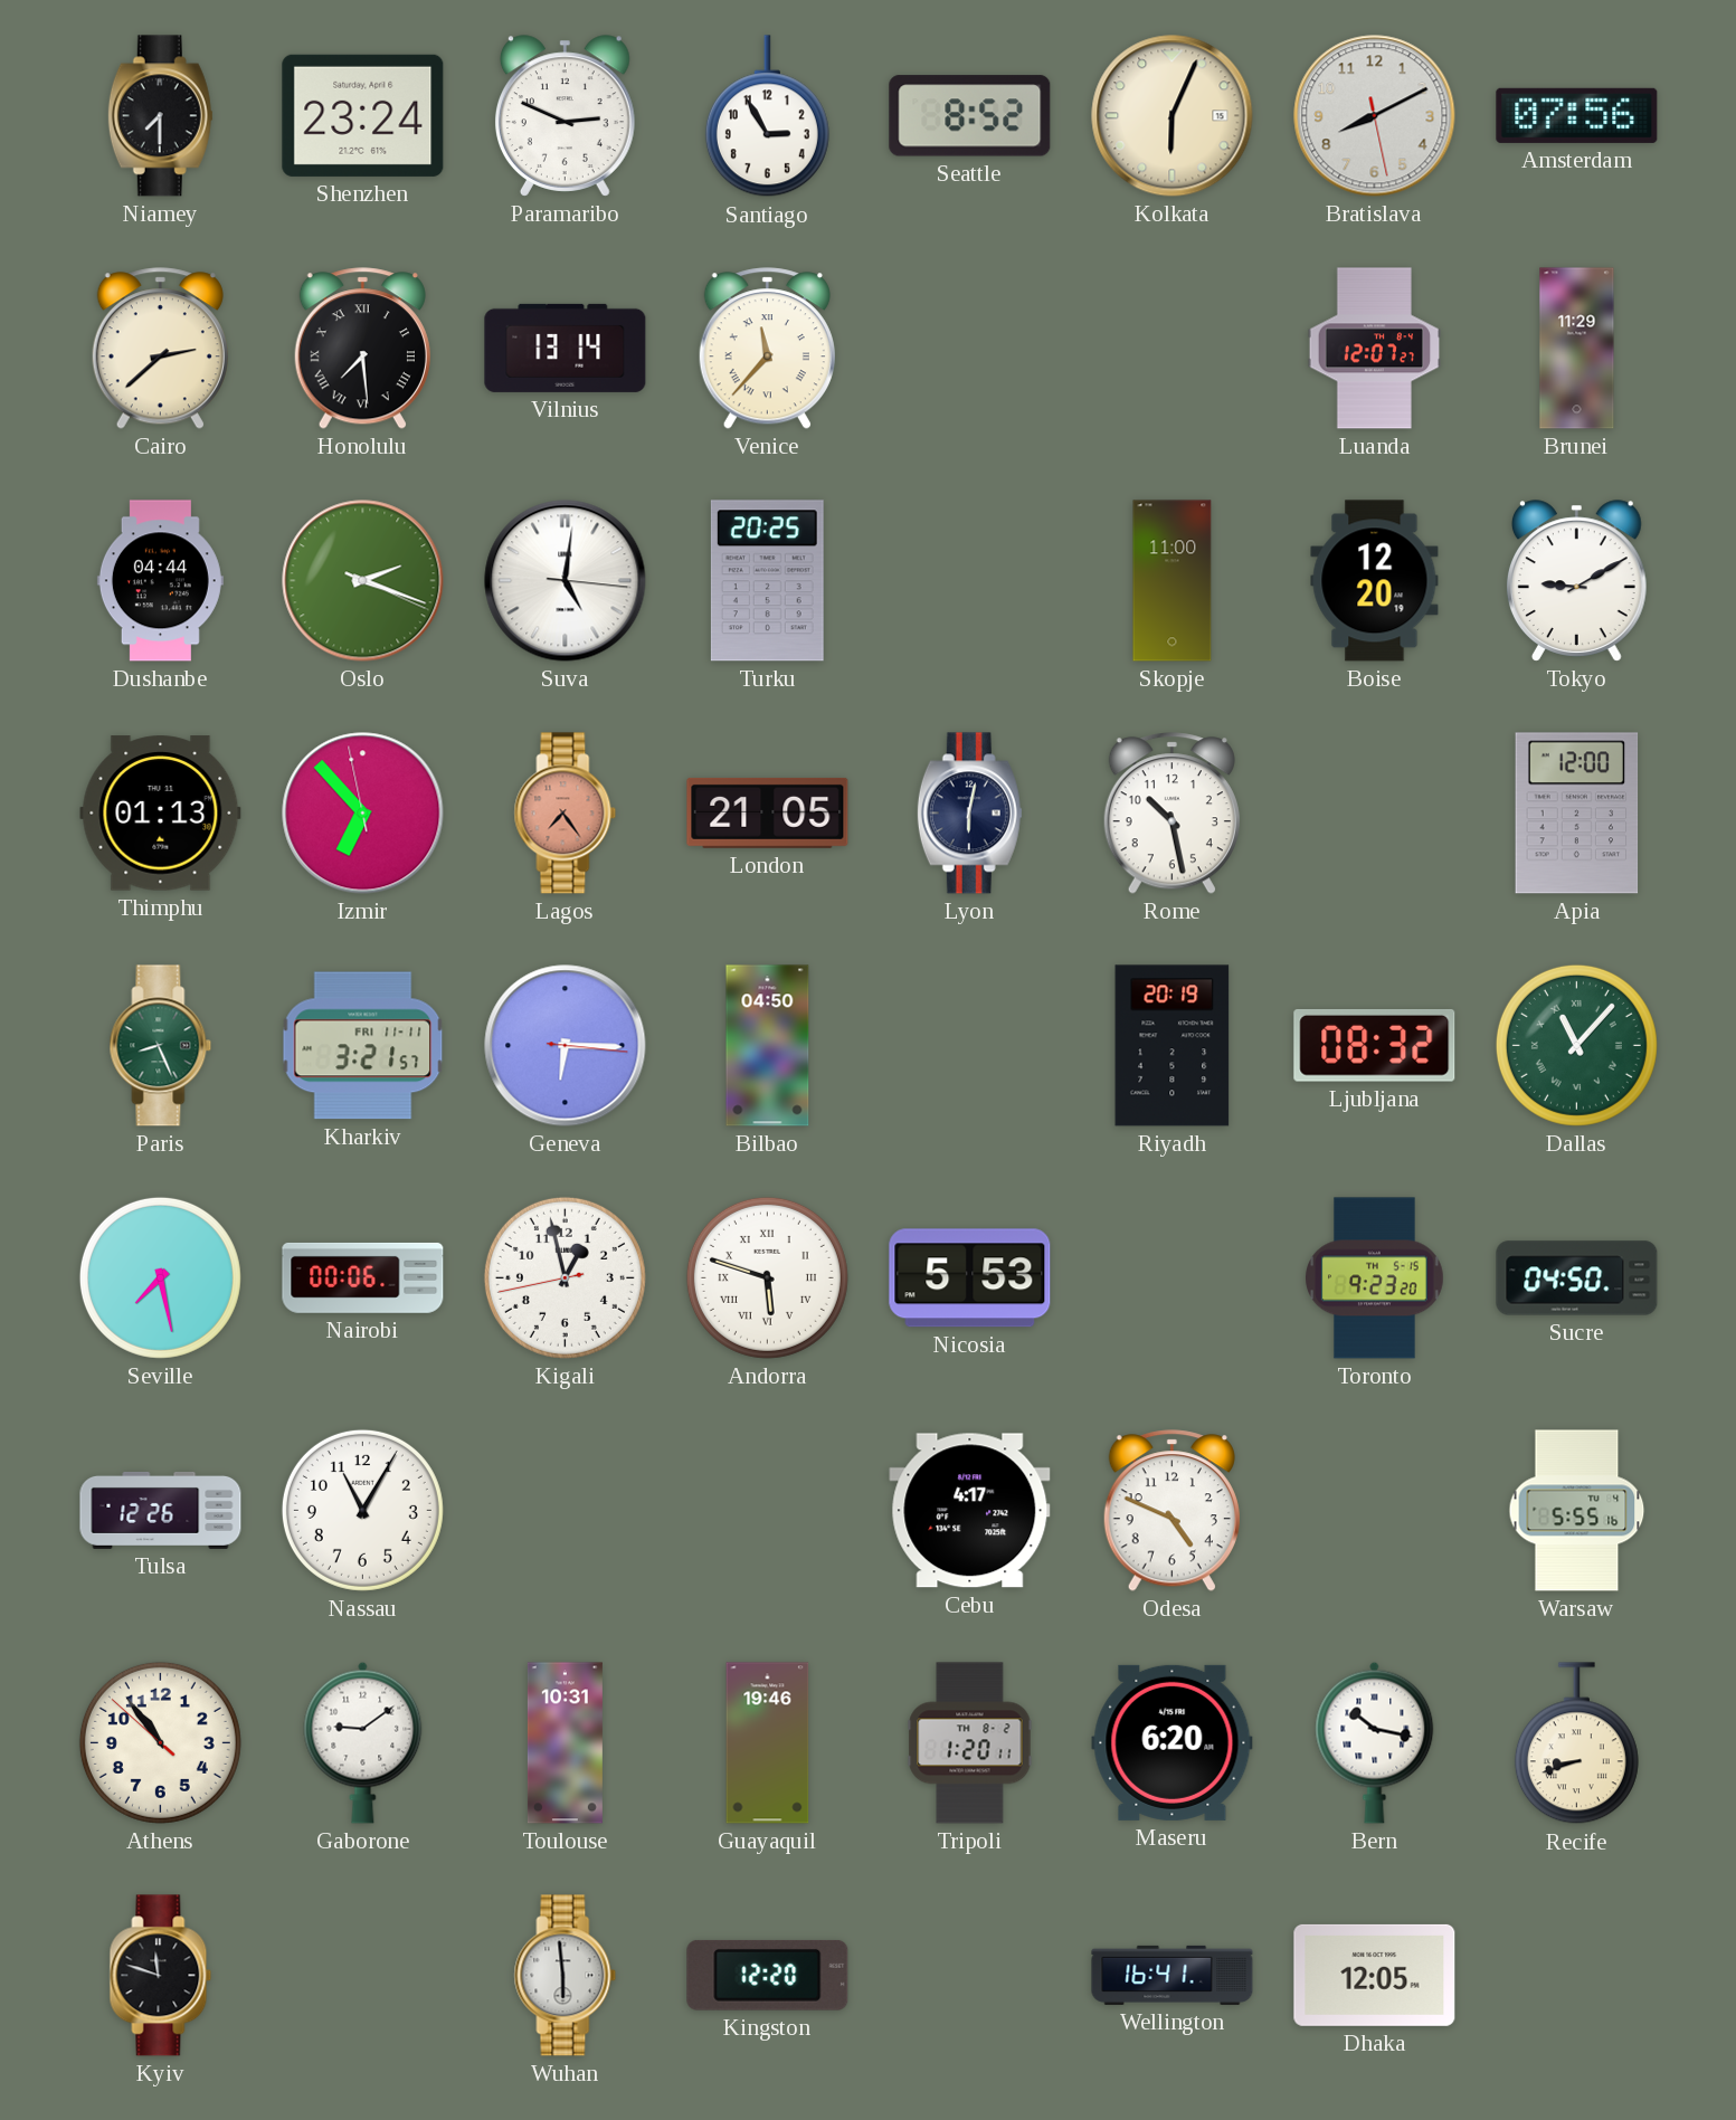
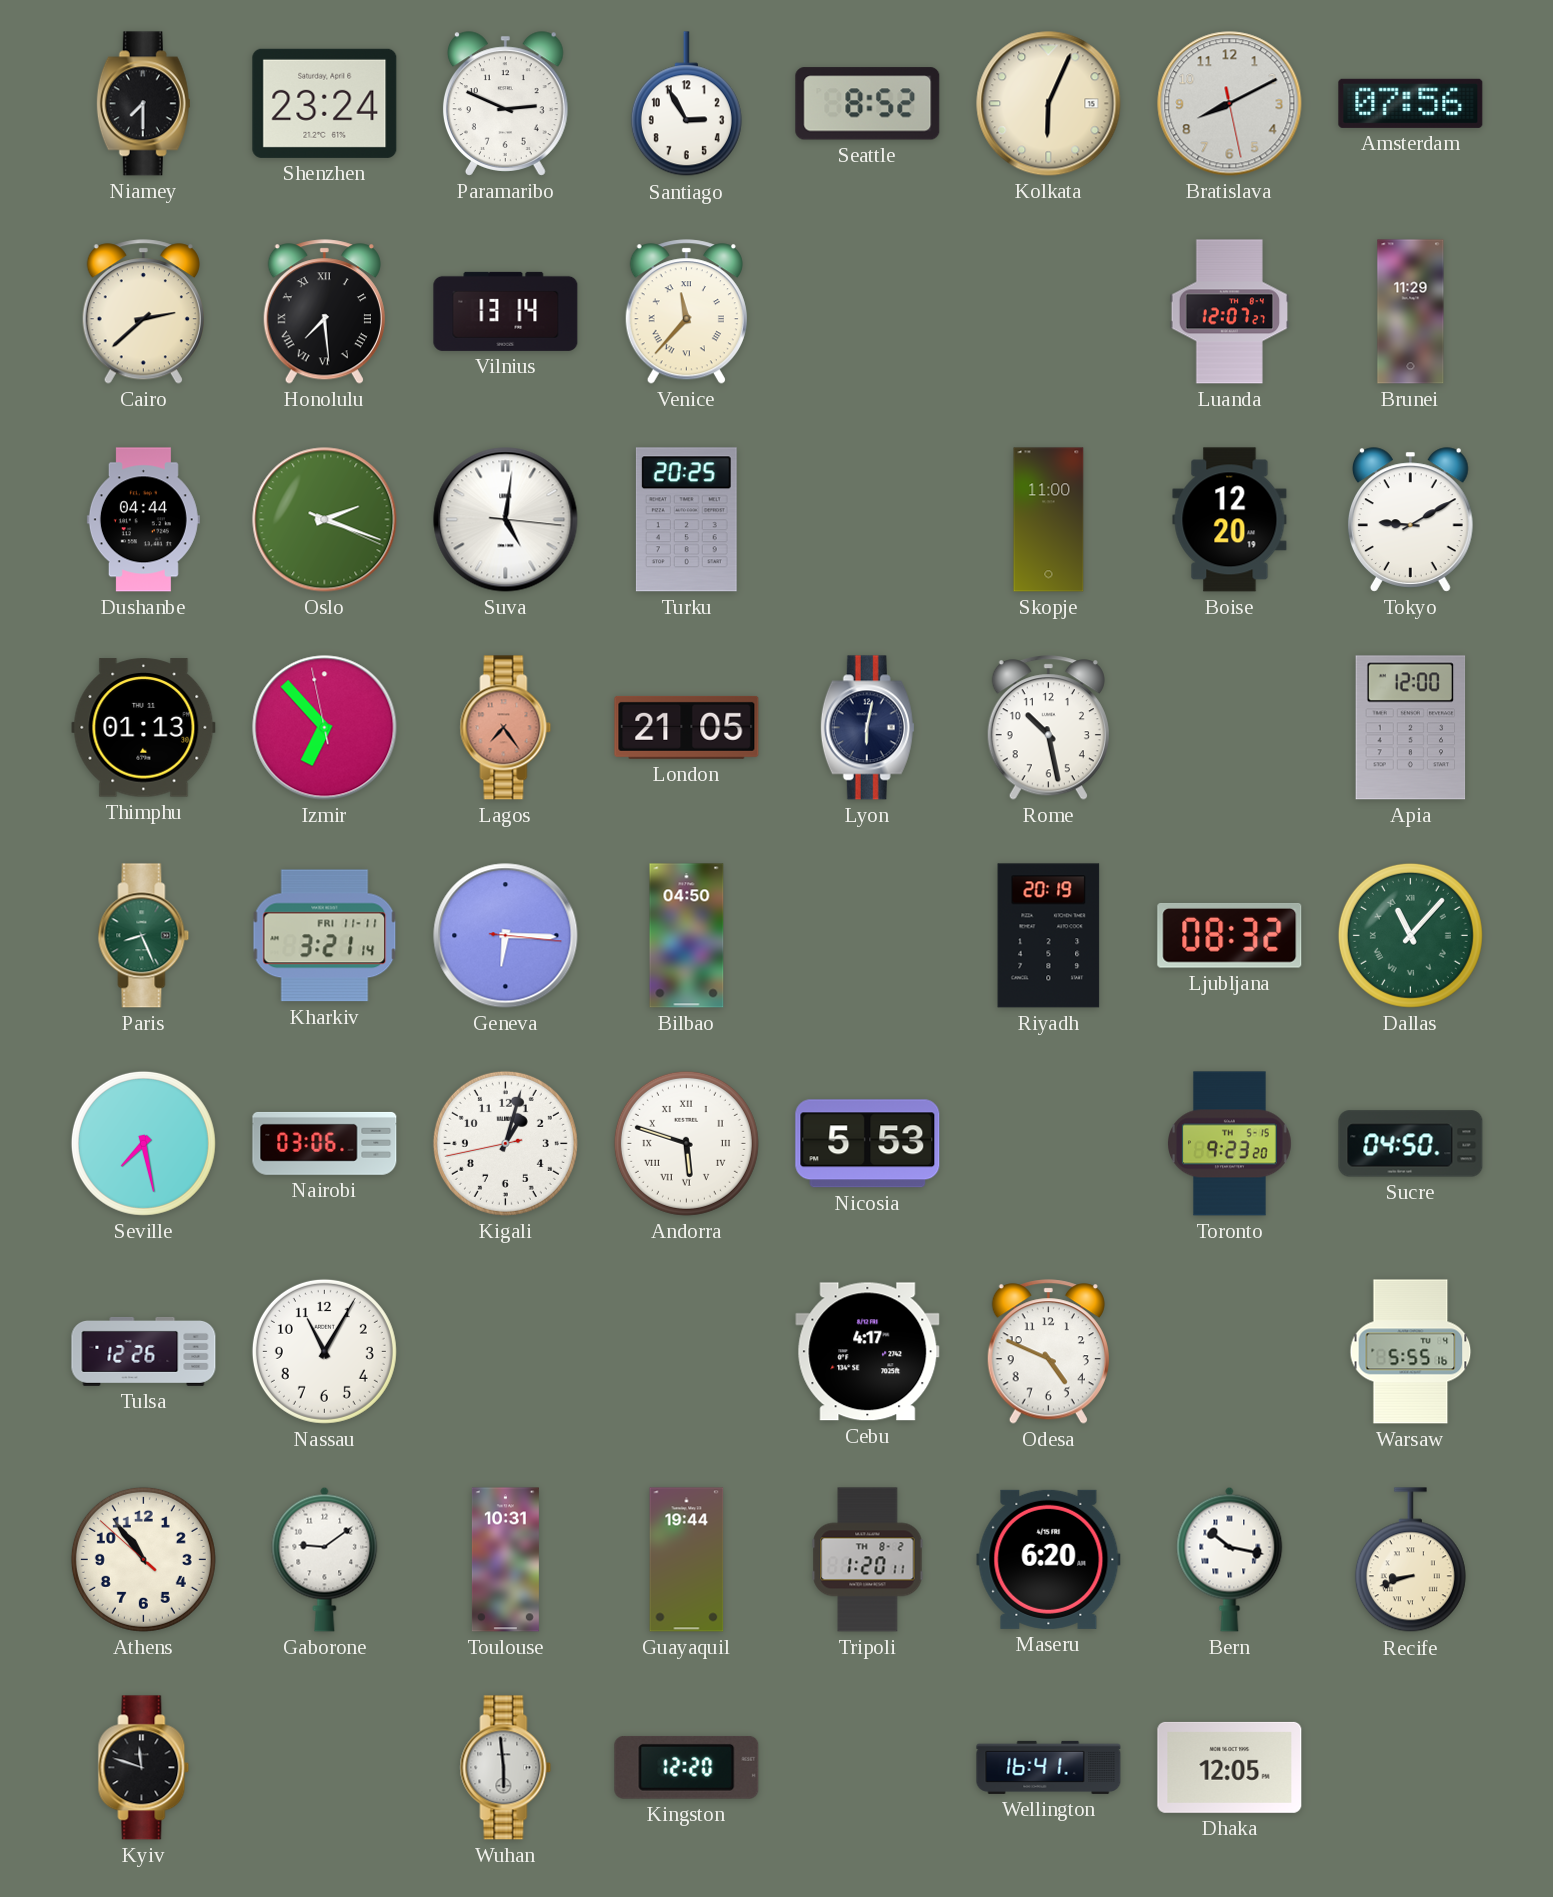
Kharkiv: 3:21:57 -> 3:21:14 (325, 936)
Nairobi: 00:06 -> 03:06 (325, 1143)
Kigali: 12:57 -> 1:02 (505, 1143)
Guayaquil: 19:46 -> 19:44 (687, 1560)
